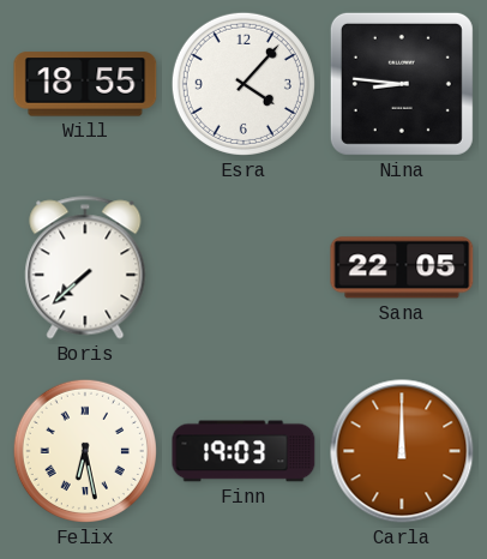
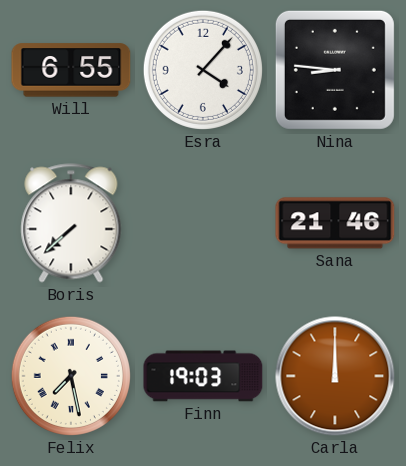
Will: 18:55 -> 6:55 (71, 70)
Sana: 22:05 -> 21:46 (335, 223)
Felix: 6:28 -> 7:28 (71, 376)
